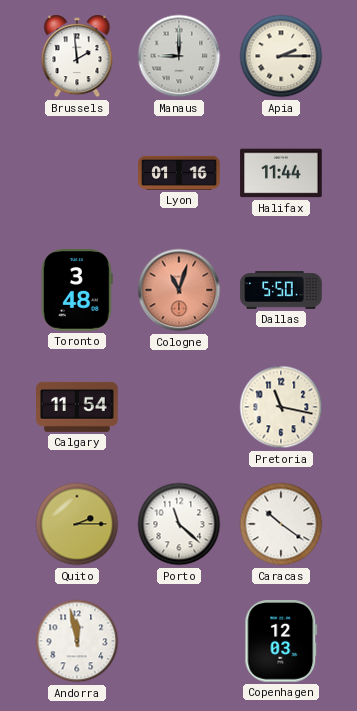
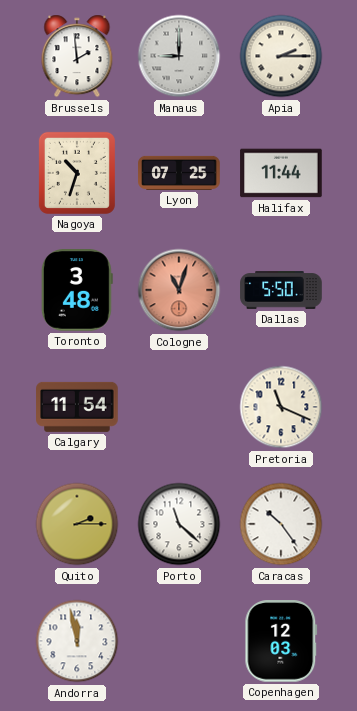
Nagoya: none -> 10:33 (77, 173)
Lyon: 01:16 -> 07:25 (179, 173)
Pretoria: 11:17 -> 11:19 (281, 407)
Caracas: 10:21 -> 10:24 (281, 524)
